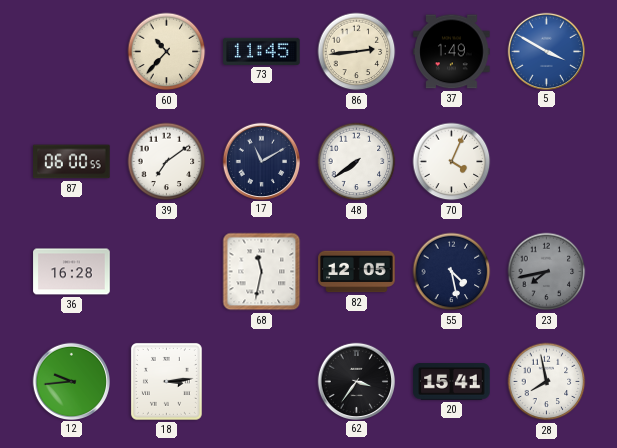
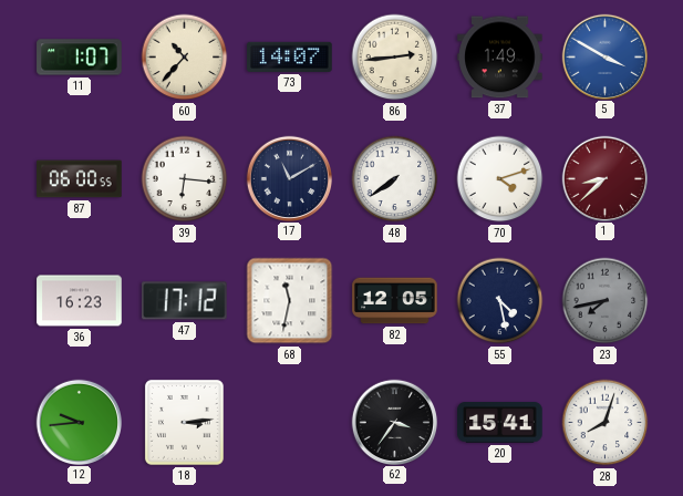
11: none -> 1:07 (80, 58)
73: 11:45 -> 14:07 (290, 56)
39: 7:09 -> 6:16 (185, 179)
70: 4:04 -> 4:12 (500, 179)
1: none -> 8:38 (604, 178)
36: 16:28 -> 16:23 (80, 301)
47: none -> 17:12 (185, 301)
28: 7:58 -> 8:03 (606, 423)
